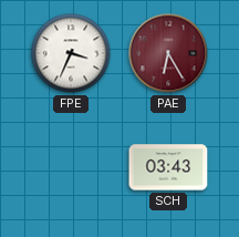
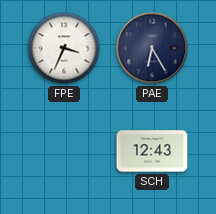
PAE dial: burgundy -> navy (152, 48)
SCH: 03:43 -> 12:43 (152, 151)
